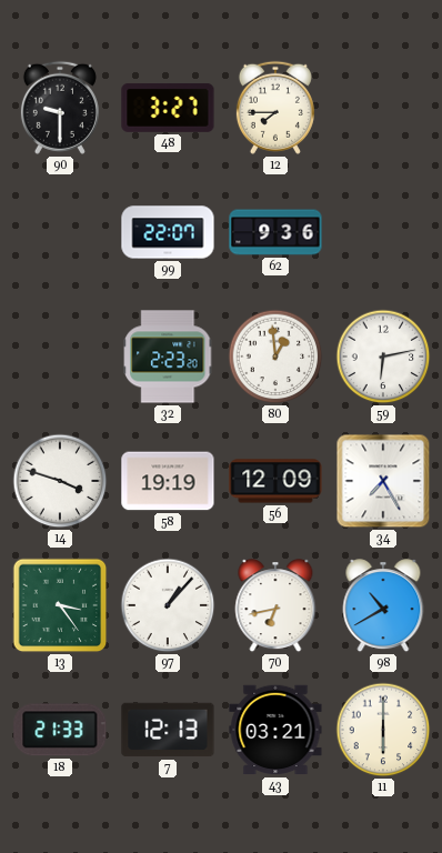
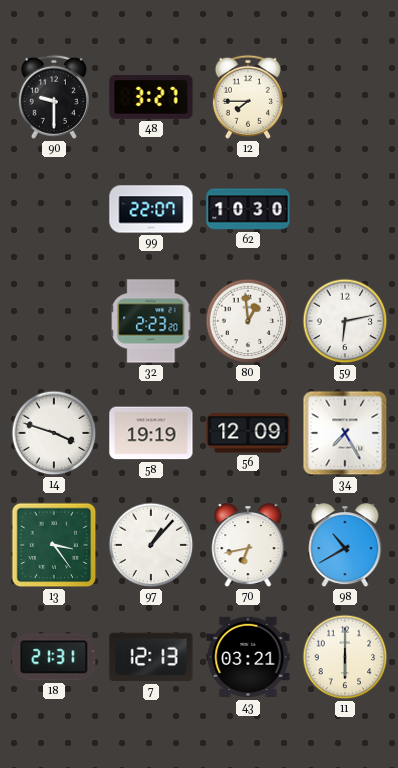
62: 9:36 -> 10:30 (248, 209)
18: 21:33 -> 21:31 (54, 657)
